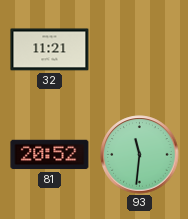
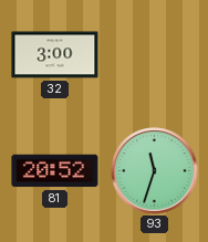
32: 11:21 -> 3:00 (55, 55)
93: 11:31 -> 11:33 (155, 171)
